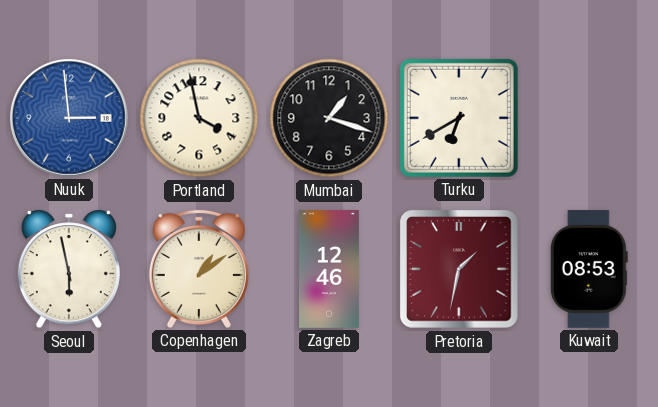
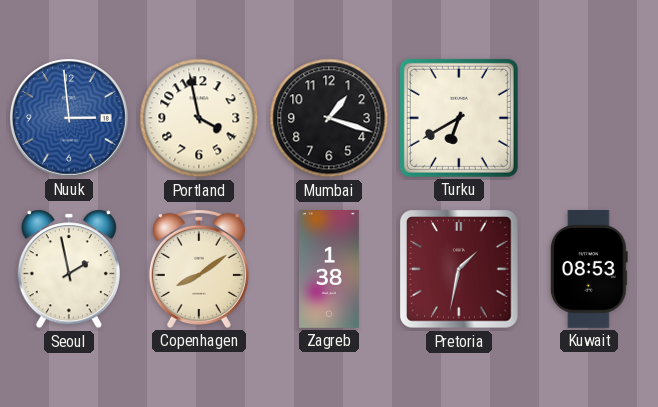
Seoul: 5:58 -> 1:58 (69, 269)
Copenhagen: 1:09 -> 8:09 (199, 269)
Zagreb: 12:46 -> 1:38 (330, 270)
